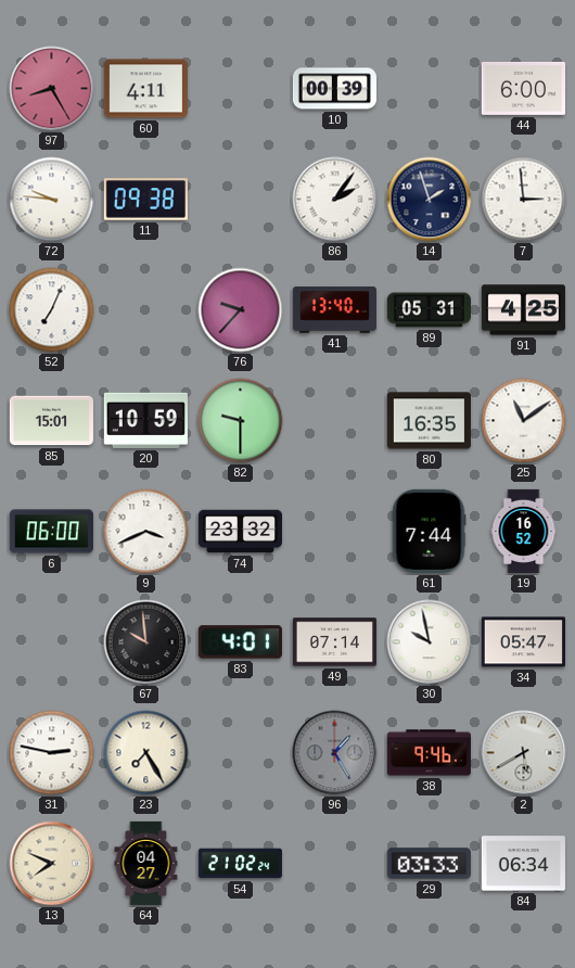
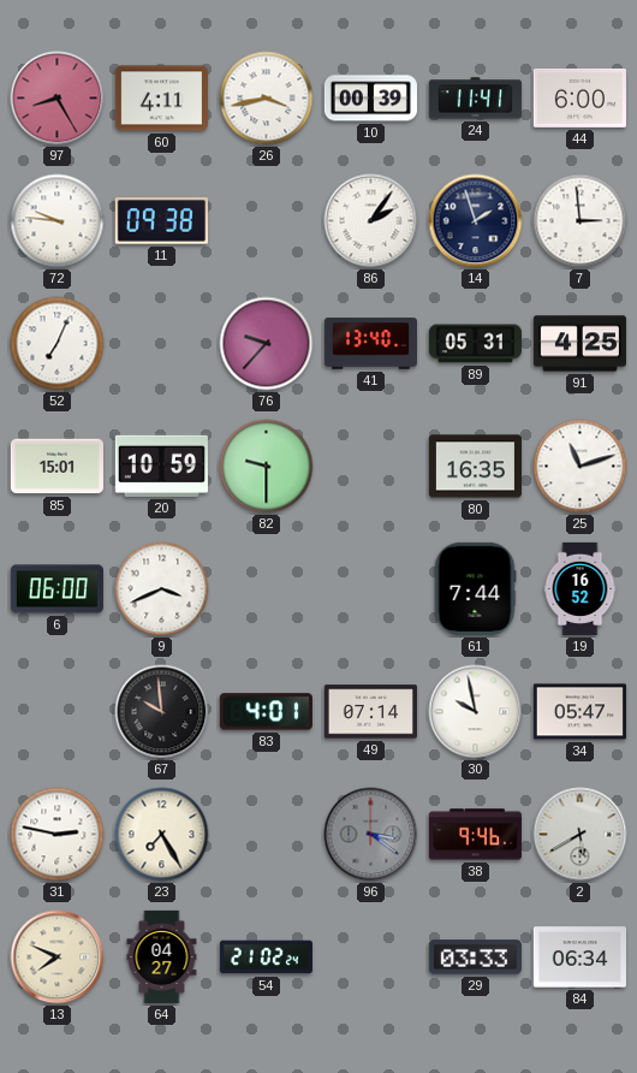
26: none -> 3:43 (267, 99)
24: none -> 11:41 (475, 99)
25: 11:09 -> 11:12 (581, 467)
74: 23:32 -> none (240, 532)
96: 1:25 -> 3:21 (371, 835)
